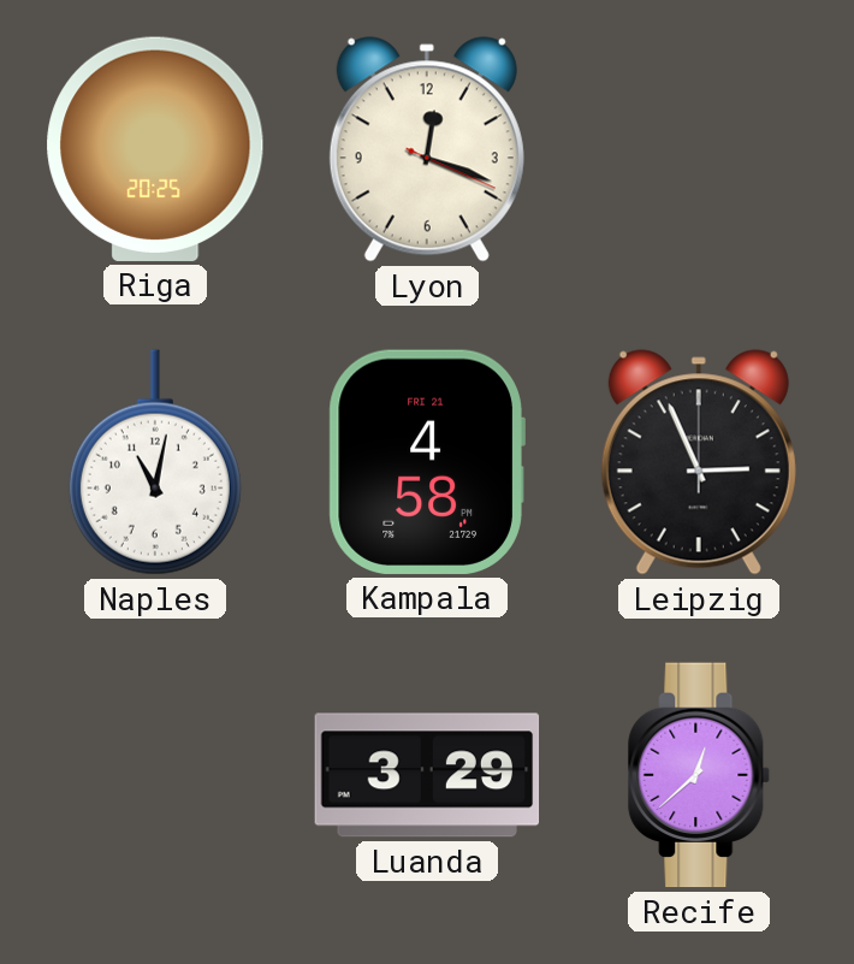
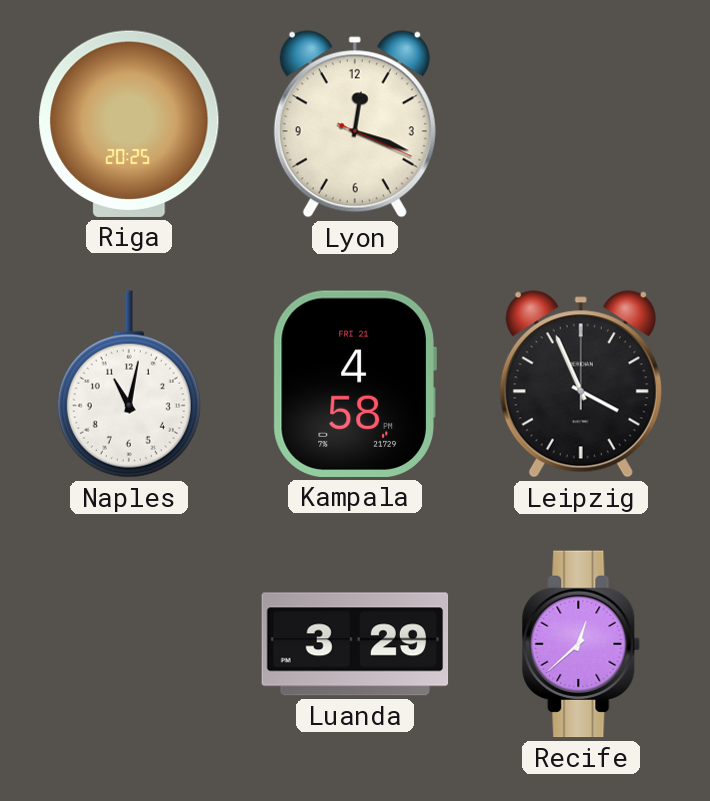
Leipzig: 2:56 -> 3:56 (581, 384)
